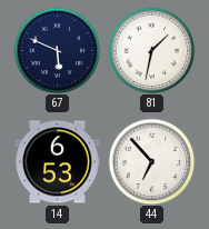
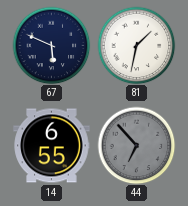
14: 6:53 -> 6:55 (52, 146)
44 dial: white -> grey (136, 145)
